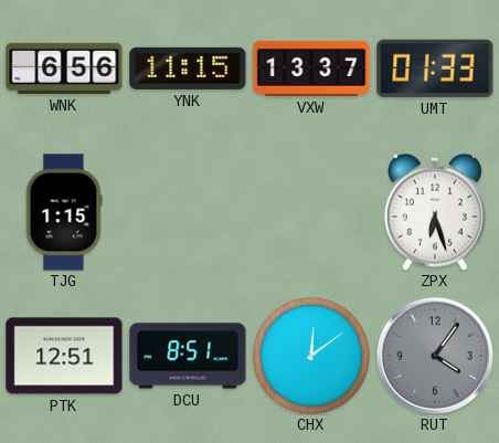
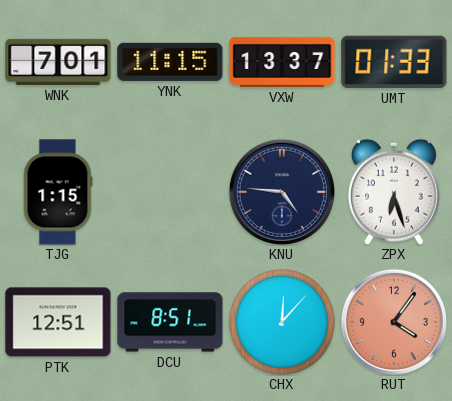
WNK: 6:56 -> 7:01 (58, 62)
KNU: none -> 4:46 (282, 192)
CHX: 12:09 -> 12:07 (283, 323)
RUT dial: grey -> salmon (394, 322)
